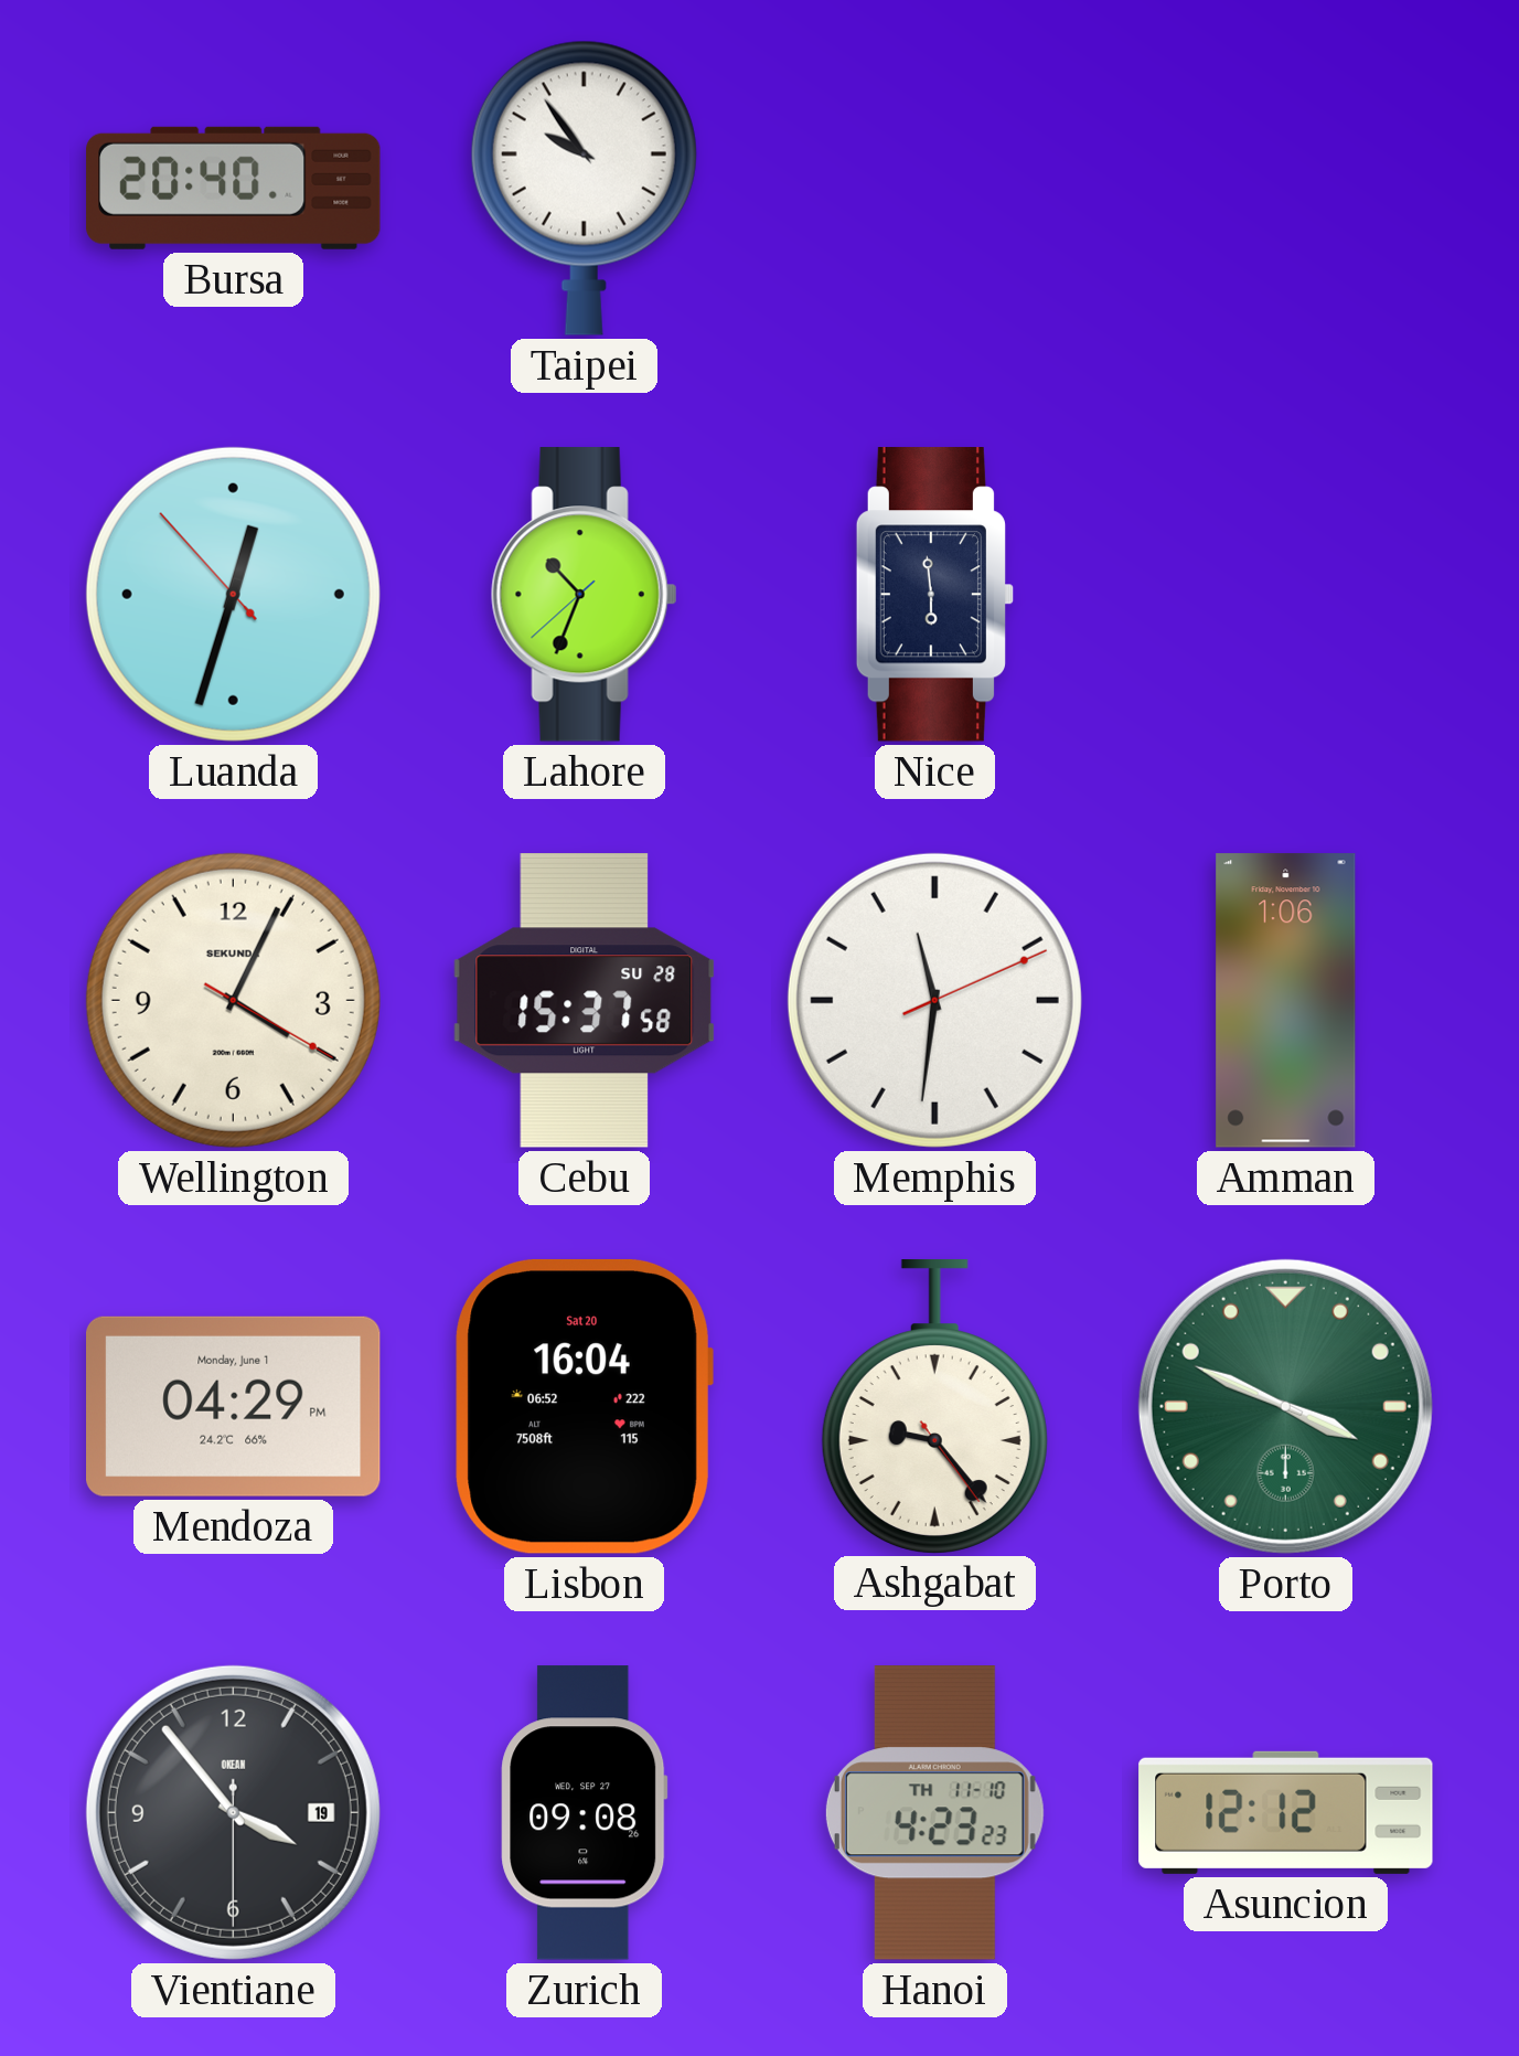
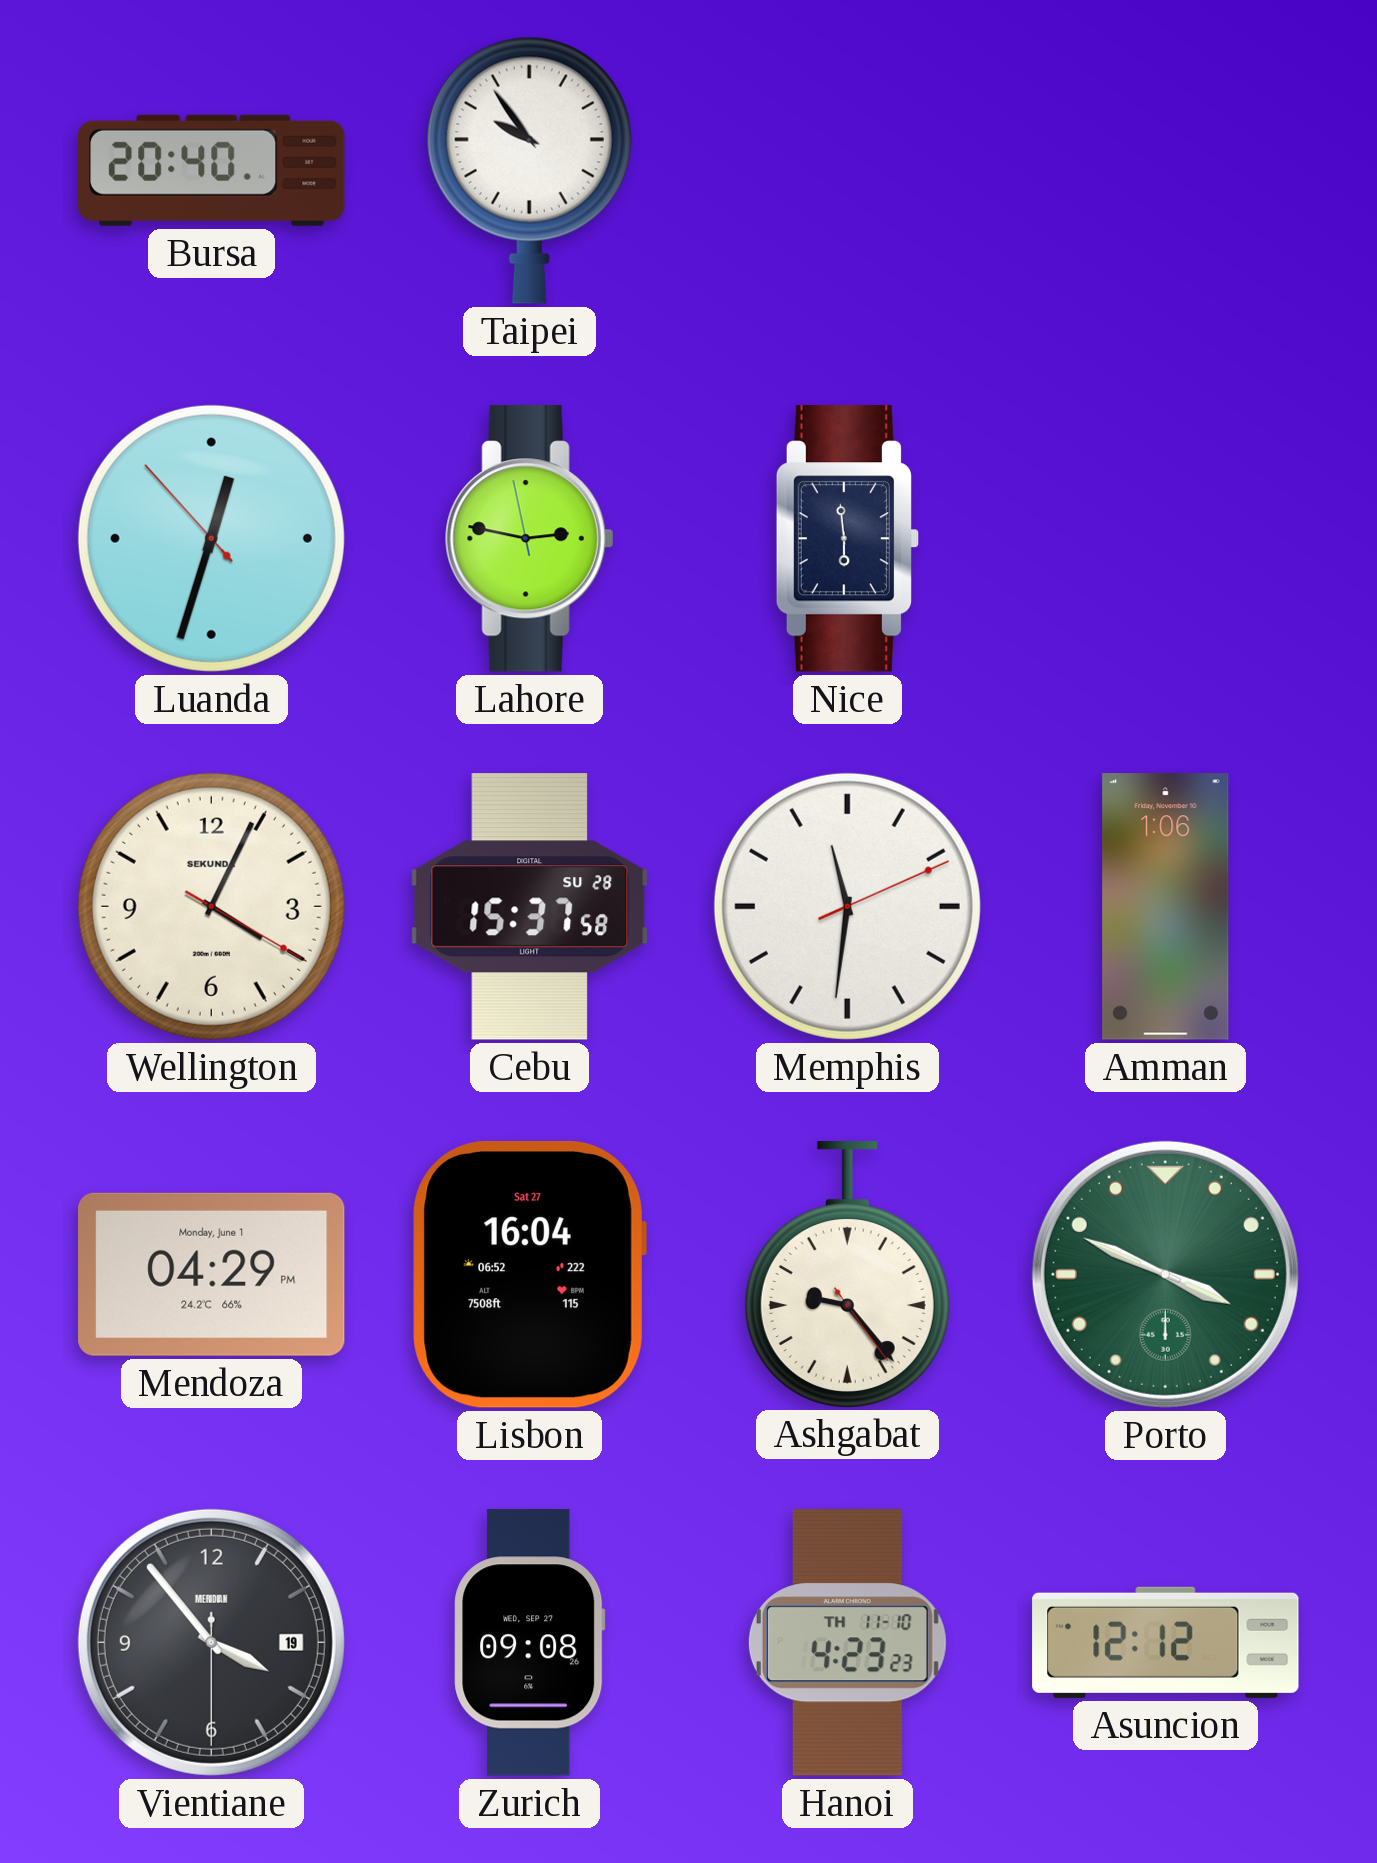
Lahore: 10:33 -> 2:46 (529, 539)
Lisbon date: Sat 20 -> Sat 27 (529, 1274)
Vientiane brand: OKEAN -> MERIDIAN (211, 1642)
